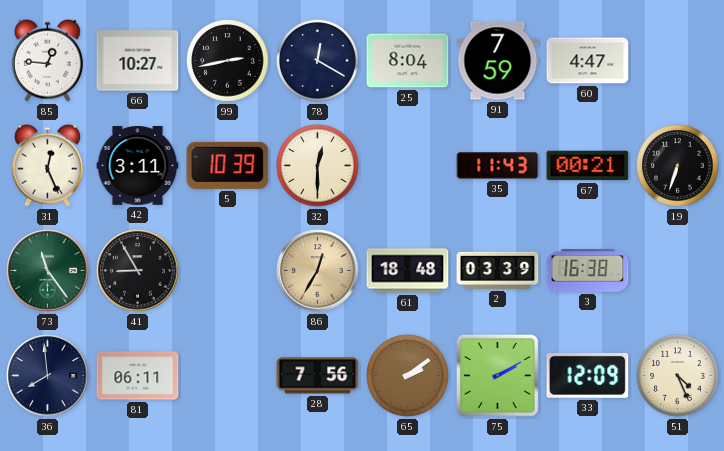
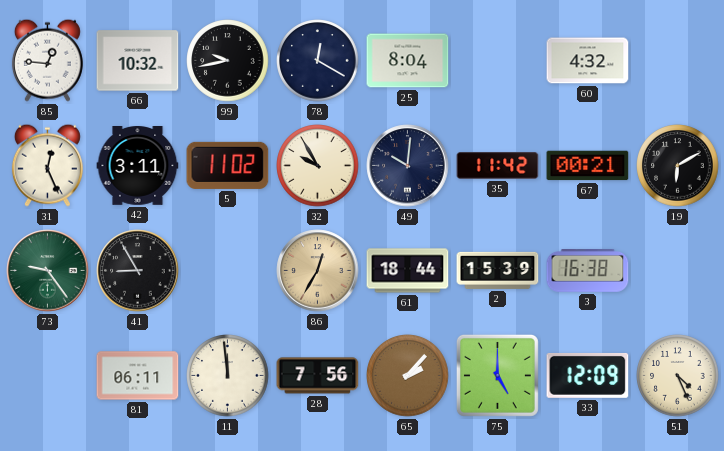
66: 10:27 -> 10:32 (138, 61)
99: 2:43 -> 9:43 (228, 61)
91: 7:59 -> none (498, 61)
60: 4:47 -> 4:32 (588, 61)
5: 10:39 -> 11:02 (228, 165)
32: 12:30 -> 9:55 (318, 166)
49: none -> 10:01 (408, 166)
35: 11:43 -> 11:42 (498, 166)
19: 6:33 -> 6:10 (678, 166)
73: 11:24 -> 9:24 (48, 271)
61: 18:48 -> 18:44 (408, 271)
2: 03:39 -> 15:39 (498, 270)
36: 7:59 -> none (48, 376)
11: none -> 11:59 (228, 376)
65: 2:09 -> 2:07 (408, 376)
75: 2:10 -> 5:00 (497, 375)
